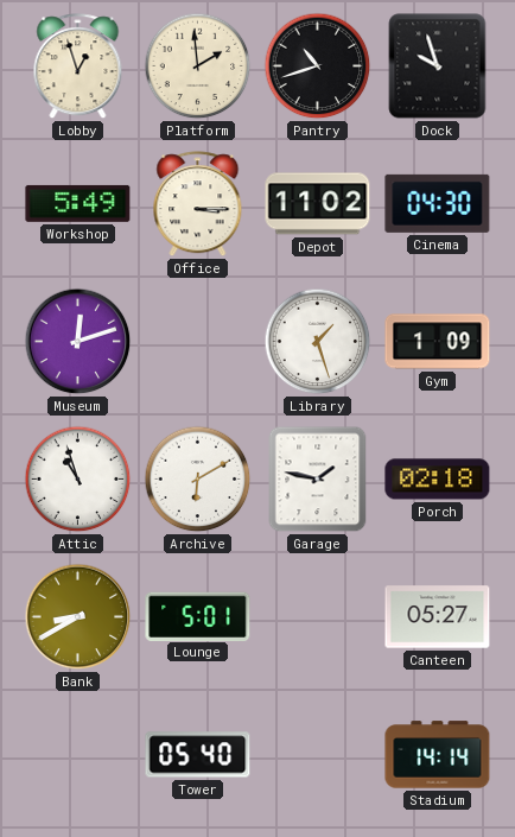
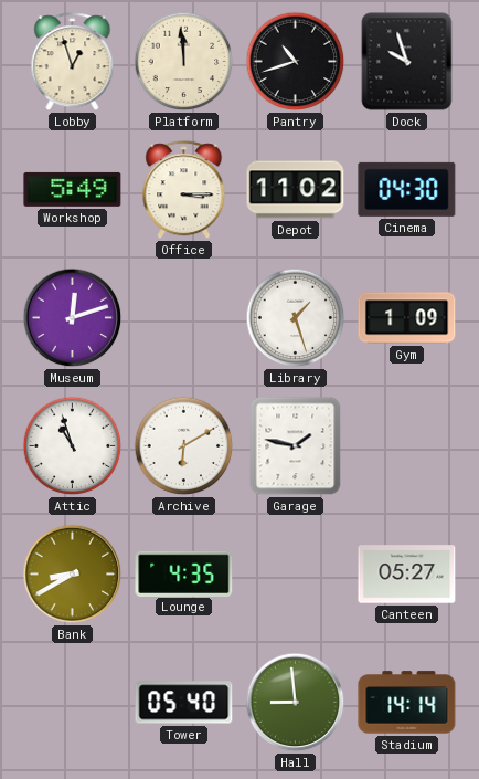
Platform: 1:59 -> 11:59 (184, 62)
Porch: 02:18 -> none (438, 480)
Lounge: 5:01 -> 4:35 (184, 573)
Hall: none -> 8:59 (296, 703)
